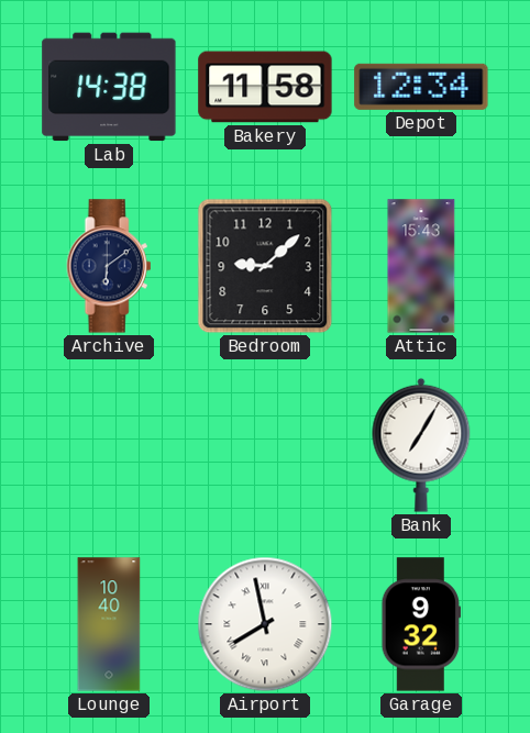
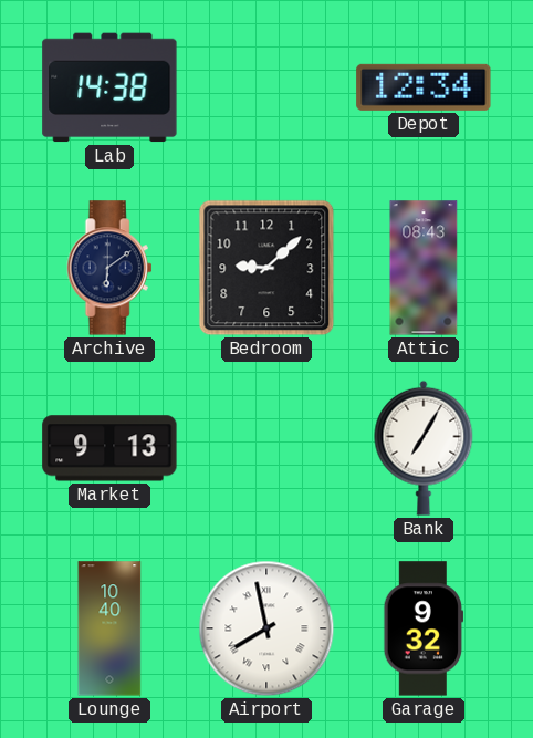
Bakery: 11:58 -> none (265, 87)
Attic: 15:43 -> 08:43 (424, 268)
Market: none -> 9:13 (109, 448)
